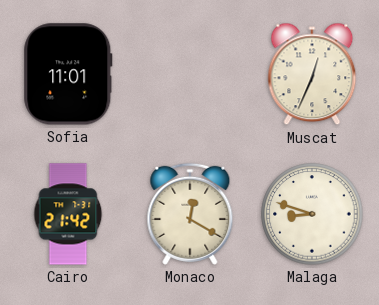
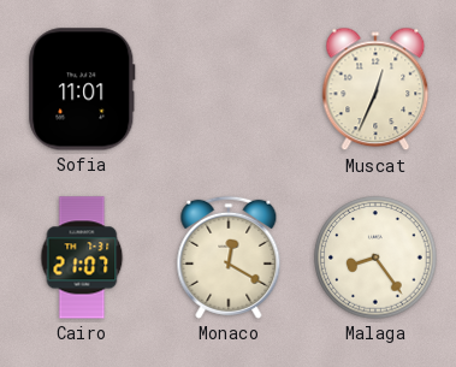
Cairo: 21:42 -> 21:07 (82, 258)
Malaga: 8:48 -> 8:24 (375, 258)
